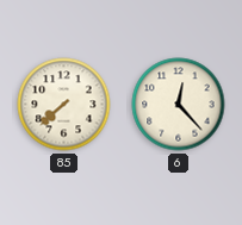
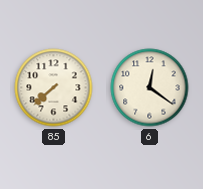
6: 12:23 -> 12:21 (150, 88)
